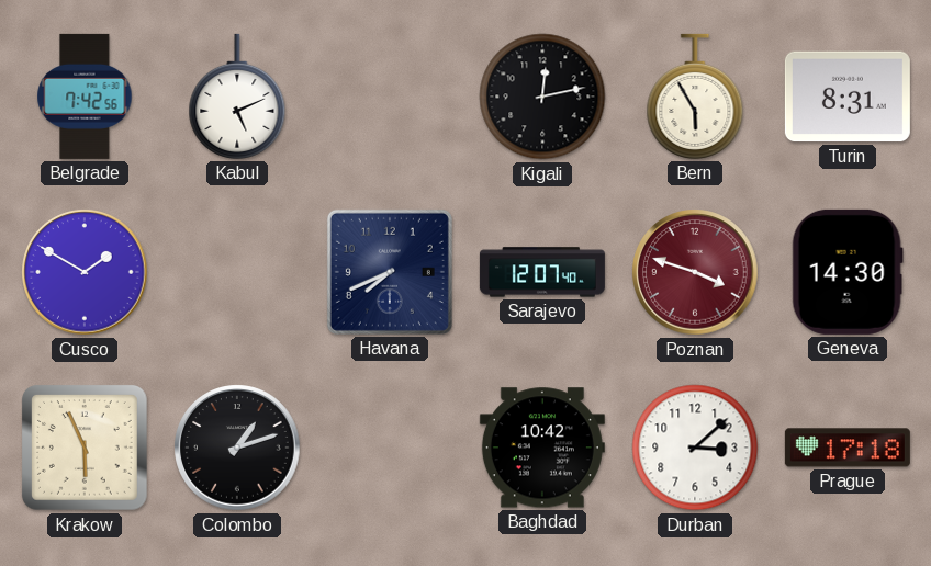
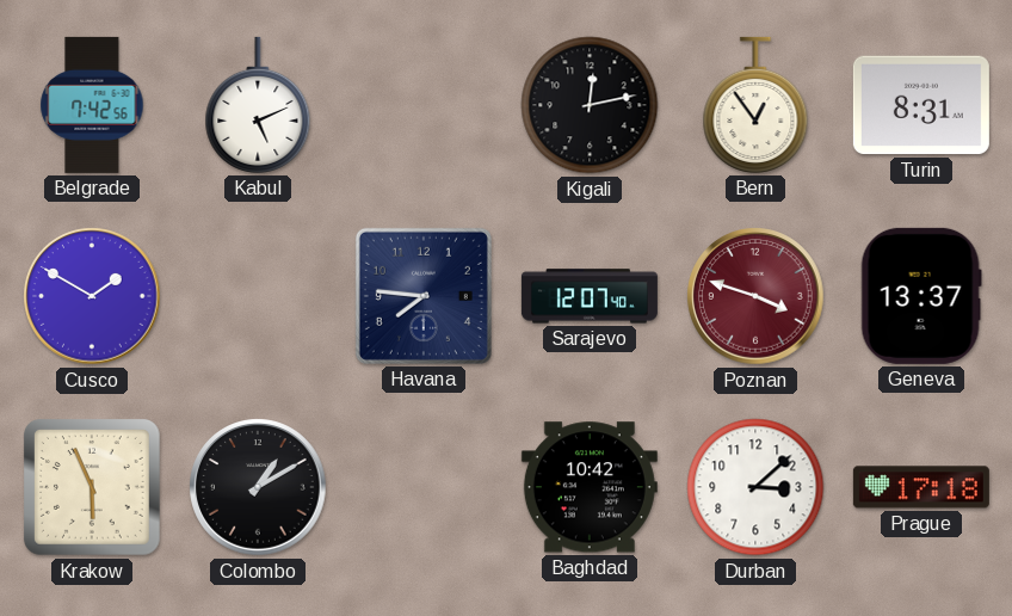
Bern: 5:55 -> 12:54 (755, 105)
Havana: 7:41 -> 7:46 (424, 296)
Geneva: 14:30 -> 13:37 (921, 296)
Colombo: 1:12 -> 1:10 (258, 487)
